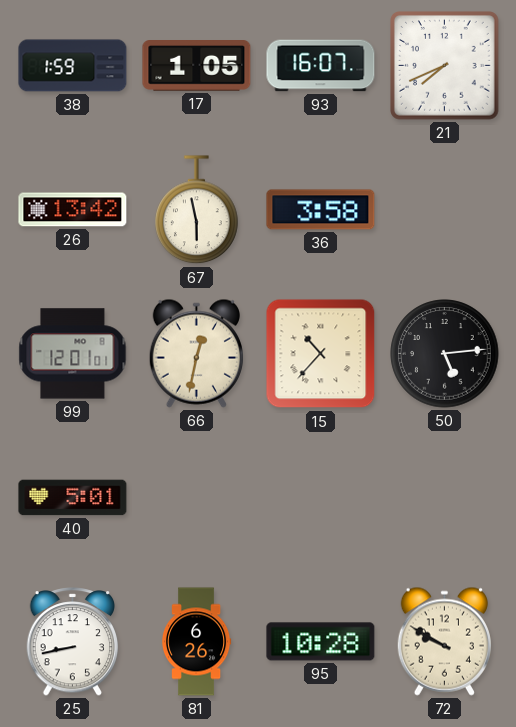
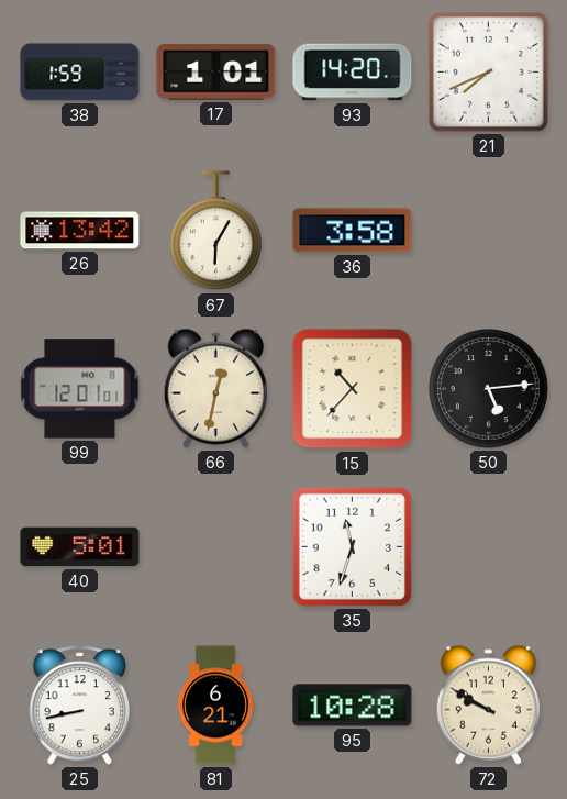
17: 1:05 -> 1:01 (216, 73)
93: 16:07 -> 14:20 (353, 73)
67: 5:58 -> 6:05 (216, 231)
35: none -> 11:33 (352, 546)
81: 6:26 -> 6:21 (215, 706)
